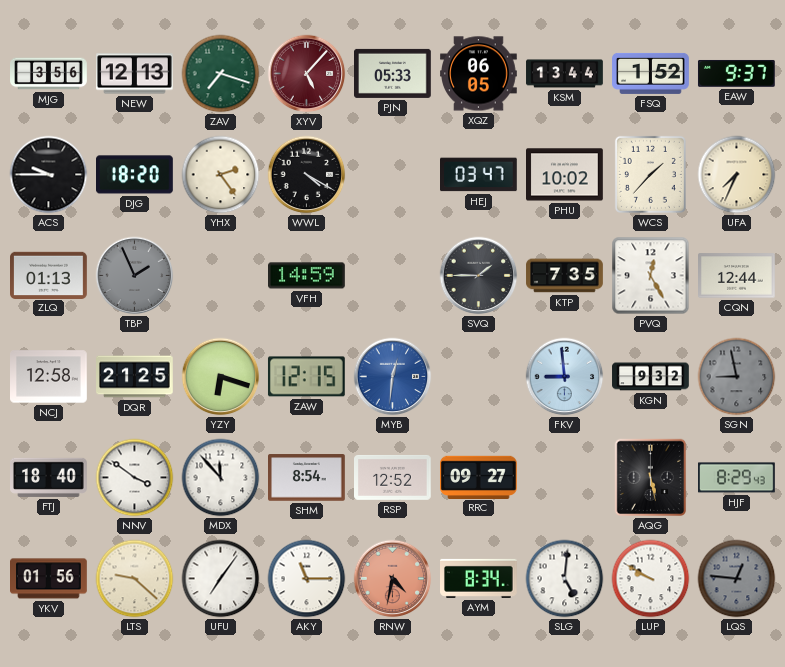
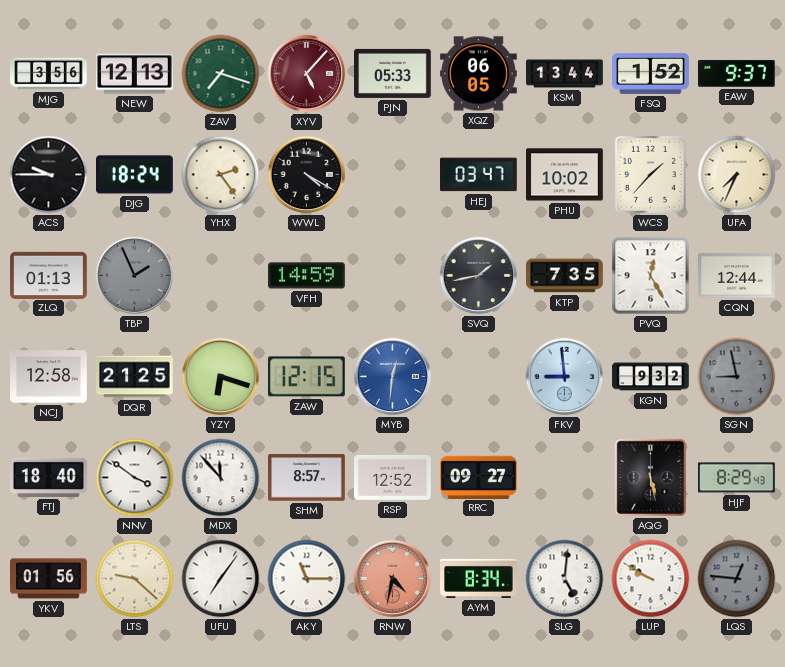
DJG: 18:20 -> 18:24 (135, 175)
SVQ: 1:45 -> 1:43 (479, 276)
SHM: 8:54 -> 8:57 (307, 478)
